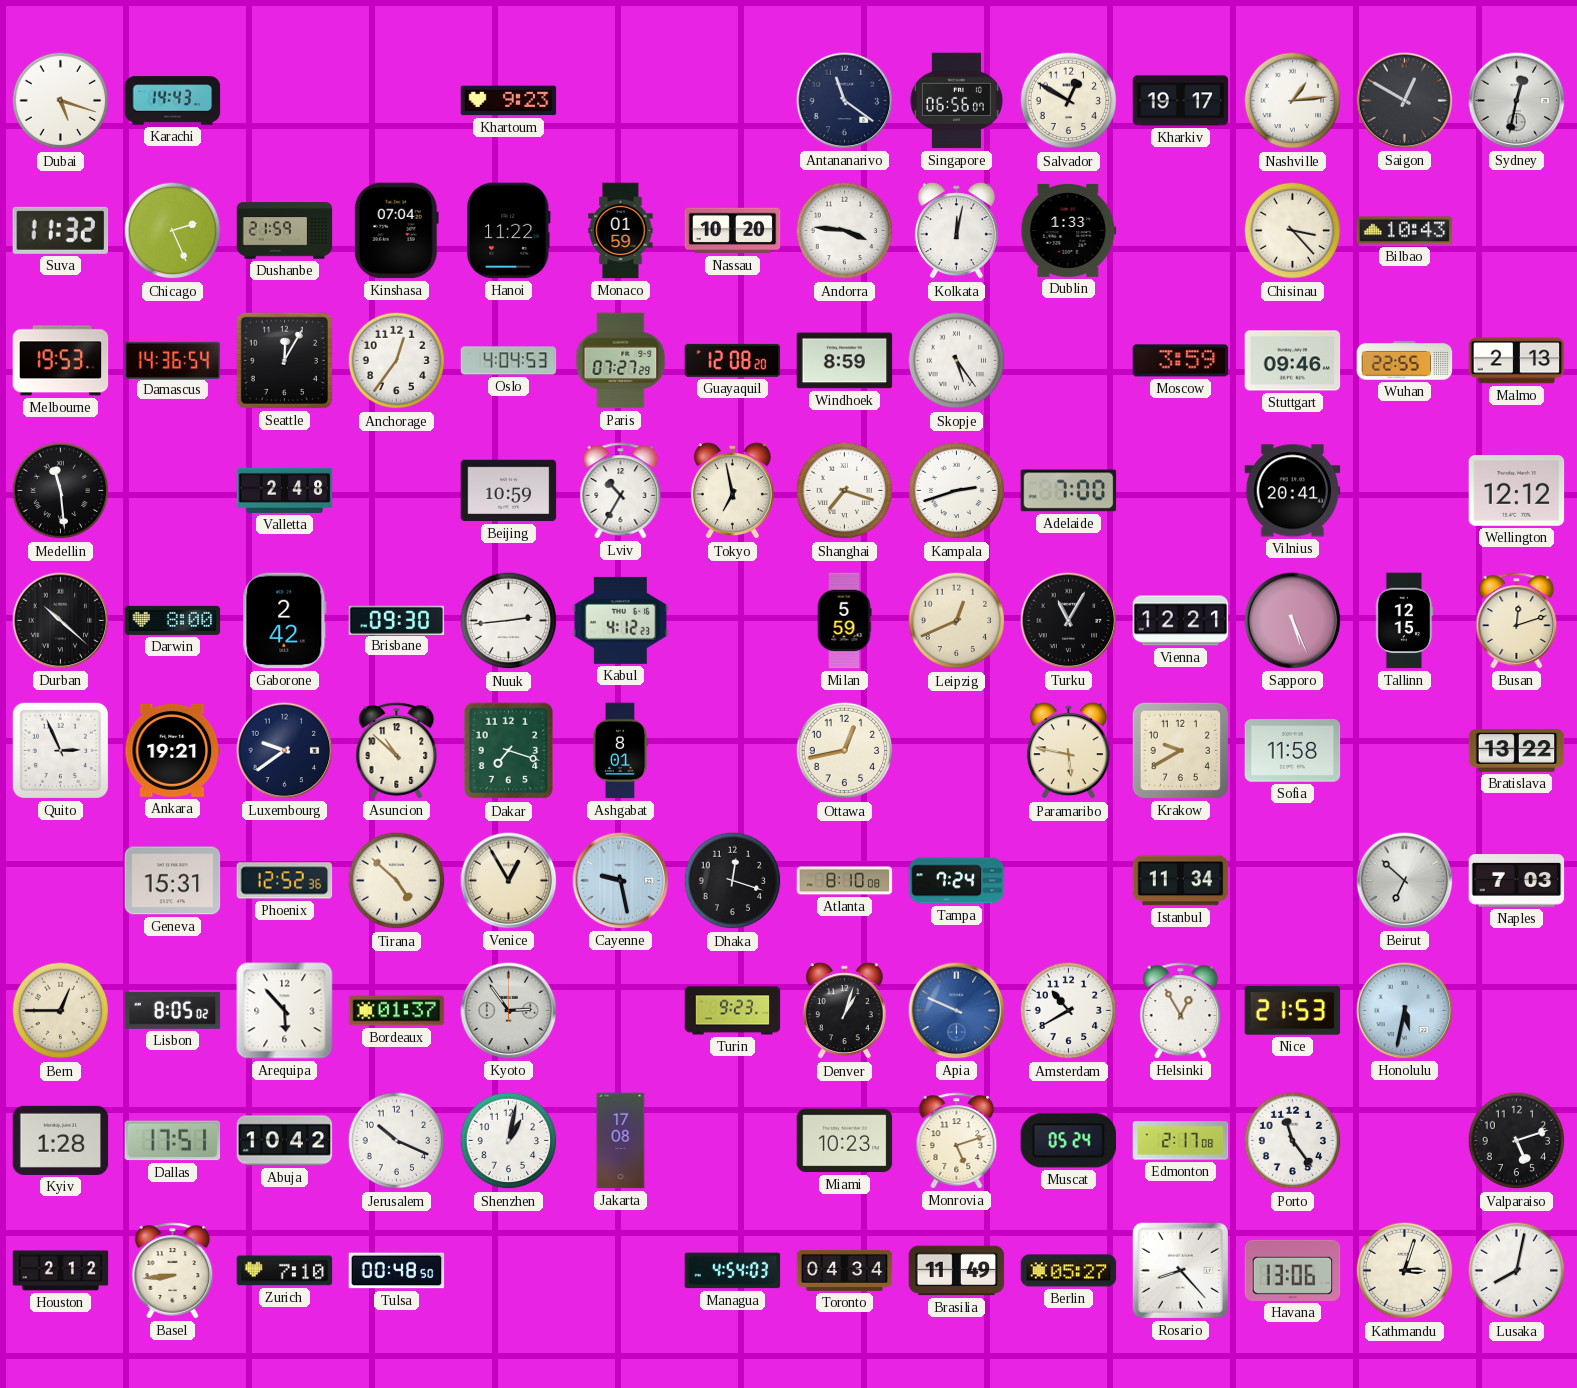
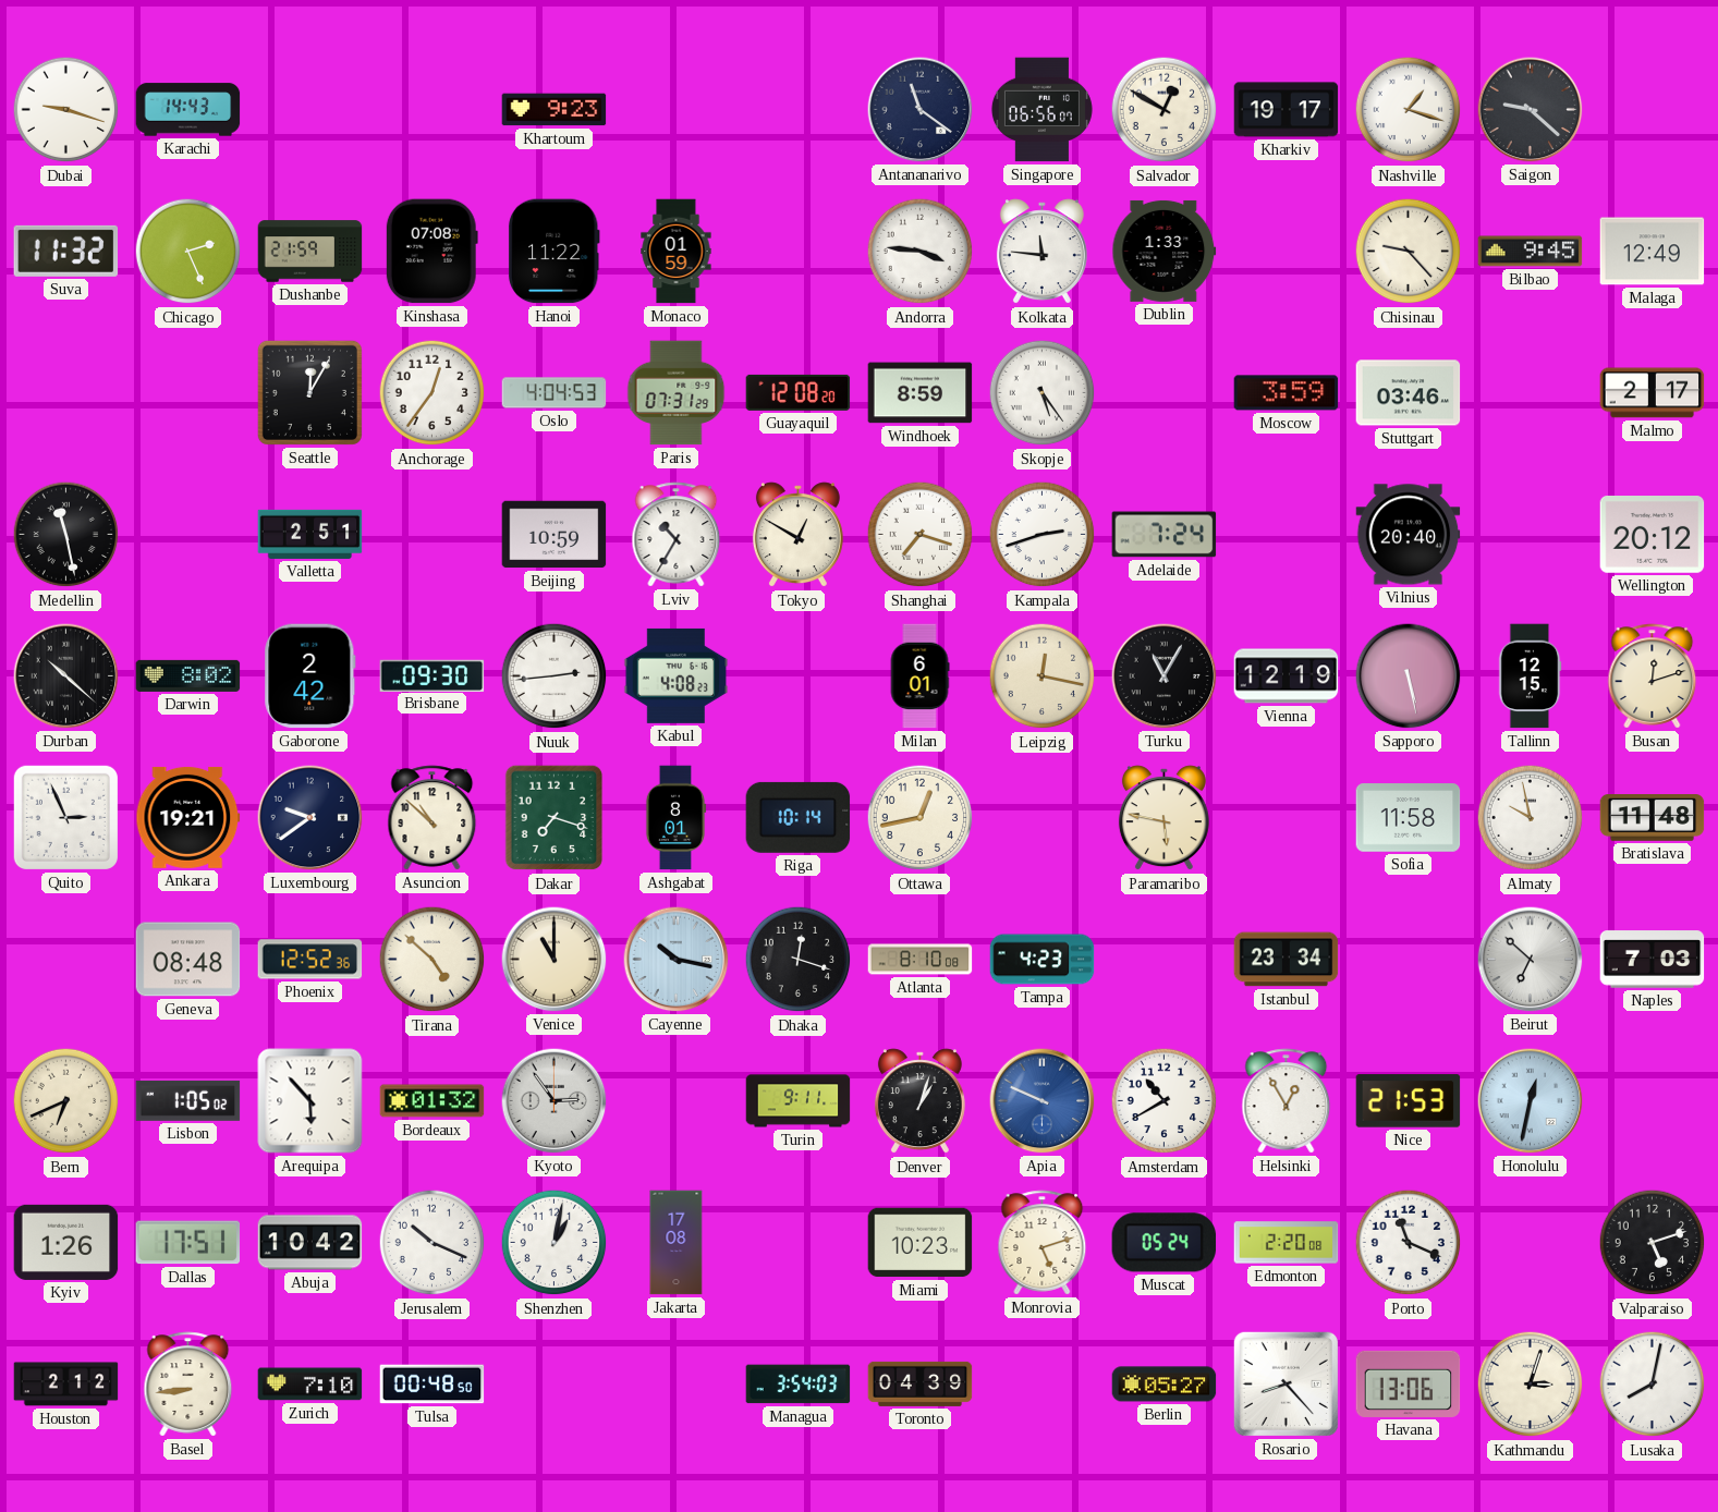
Dubai: 5:18 -> 9:18 (66, 110)
Nashville: 1:14 -> 1:18 (1409, 110)
Saigon: 12:50 -> 9:22 (1531, 110)
Sydney: 12:32 -> none (1517, 101)
Kinshasa: 07:04 -> 07:08 (431, 252)
Nassau: 10:20 -> none (733, 231)
Kolkata: 12:02 -> 11:46 (1041, 252)
Chisinau: 3:23 -> 9:23 (1409, 252)
Bilbao: 10:43 -> 9:45 (1531, 252)
Malaga: none -> 12:49 (1653, 252)
Melbourne: 19:53 -> none (61, 361)
Damascus: 14:36 -> none (173, 360)
Paris: 07:27 -> 07:31 (677, 393)
Stuttgart: 09:46 -> 03:46 (1409, 393)
Wuhan: 22:55 -> none (1405, 361)
Malmo: 2:13 -> 2:17 (1653, 393)
Medellin: 11:29 -> 11:28 (66, 535)
Valletta: 2:48 -> 2:51 (310, 534)
Tokyo: 6:58 -> 12:50 (797, 535)
Adelaide: 7:00 -> 7:24 (1165, 535)
Vilnius: 20:41 -> 20:40 (1409, 535)
Wellington: 12:12 -> 20:12 (1653, 535)
Darwin: 8:00 -> 8:02 (188, 675)
Kabul: 4:12 -> 4:08 (677, 675)
Milan: 5:59 -> 6:01 (919, 676)
Leipzig: 12:41 -> 12:17 (1043, 676)
Vienna: 12:21 -> 12:19 (1287, 676)
Sapporo: 5:26 -> 5:28 (1409, 676)
Riga: none -> 10:14 (799, 817)
Krakow: 9:40 -> none (1180, 750)
Almaty: none -> 9:58 (1531, 818)
Bratislava: 13:22 -> 11:48 (1653, 818)
Geneva: 15:31 -> 08:48 (188, 960)
Venice: 12:55 -> 11:00 (555, 960)
Cayenne: 9:28 -> 10:17 (677, 960)
Tampa: 7:24 -> 4:23 (1043, 960)
Istanbul: 11:34 -> 23:34 (1287, 960)
Bern: 12:45 -> 6:41 (66, 1101)
Lisbon: 8:05 -> 1:05 (188, 1100)
Bordeaux: 01:37 -> 01:32 (432, 1101)
Turin: 9:23 -> 9:11 (799, 1101)
Honolulu: 5:32 -> 12:32 (1531, 1101)
Kyiv: 1:28 -> 1:26 (66, 1242)
Edmonton: 2:17 -> 2:20 (1287, 1243)
Porto: 11:24 -> 11:19 (1409, 1243)
Managua: 4:54 -> 3:54 (799, 1385)
Toronto: 04:34 -> 04:39 (921, 1383)
Brasilia: 11:49 -> none (957, 1271)
